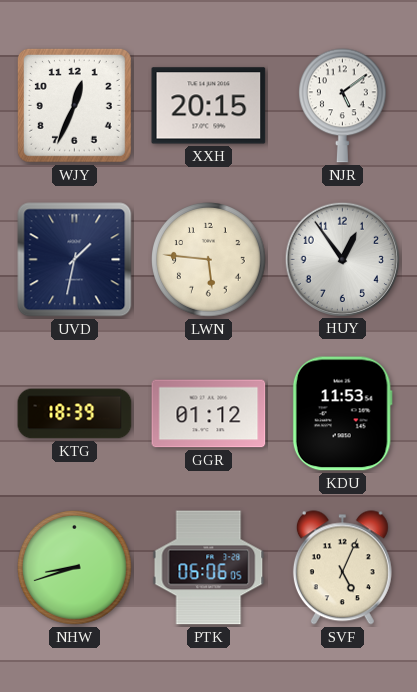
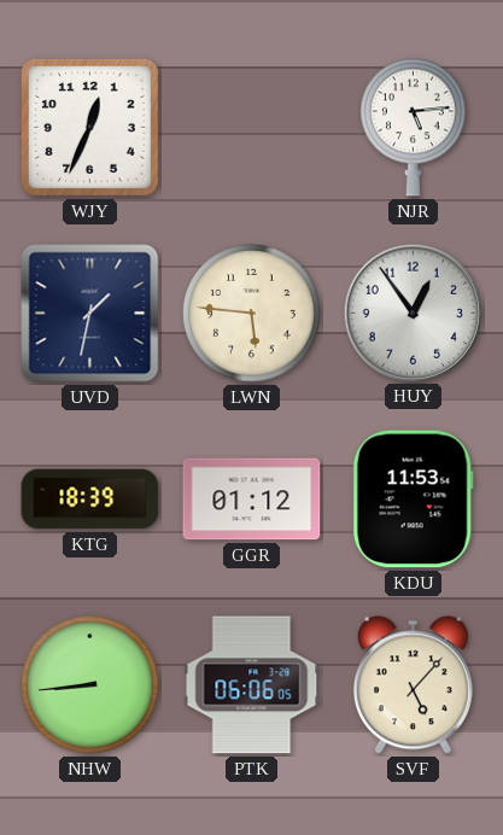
XXH: 20:15 -> none (209, 106)
NJR: 5:09 -> 5:14 (414, 128)
NHW: 8:42 -> 8:44 (90, 685)
SVF: 5:04 -> 5:07 (413, 685)
